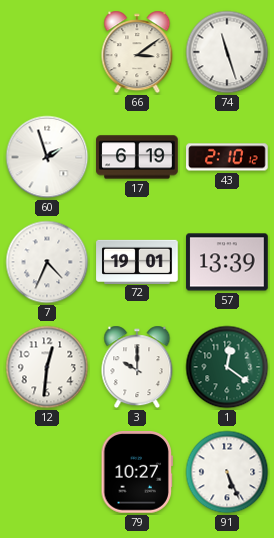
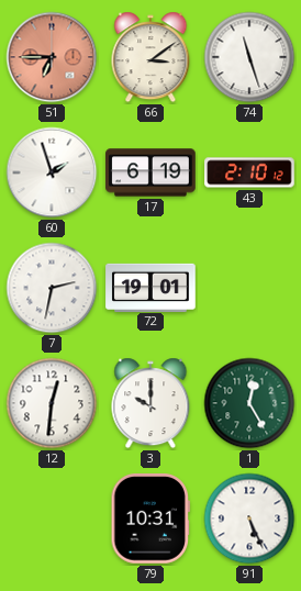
51: none -> 6:45 (52, 57)
7: 4:34 -> 2:32 (52, 288)
57: 13:39 -> none (227, 262)
1: 12:21 -> 12:25 (249, 403)
79: 10:27 -> 10:31 (149, 520)
